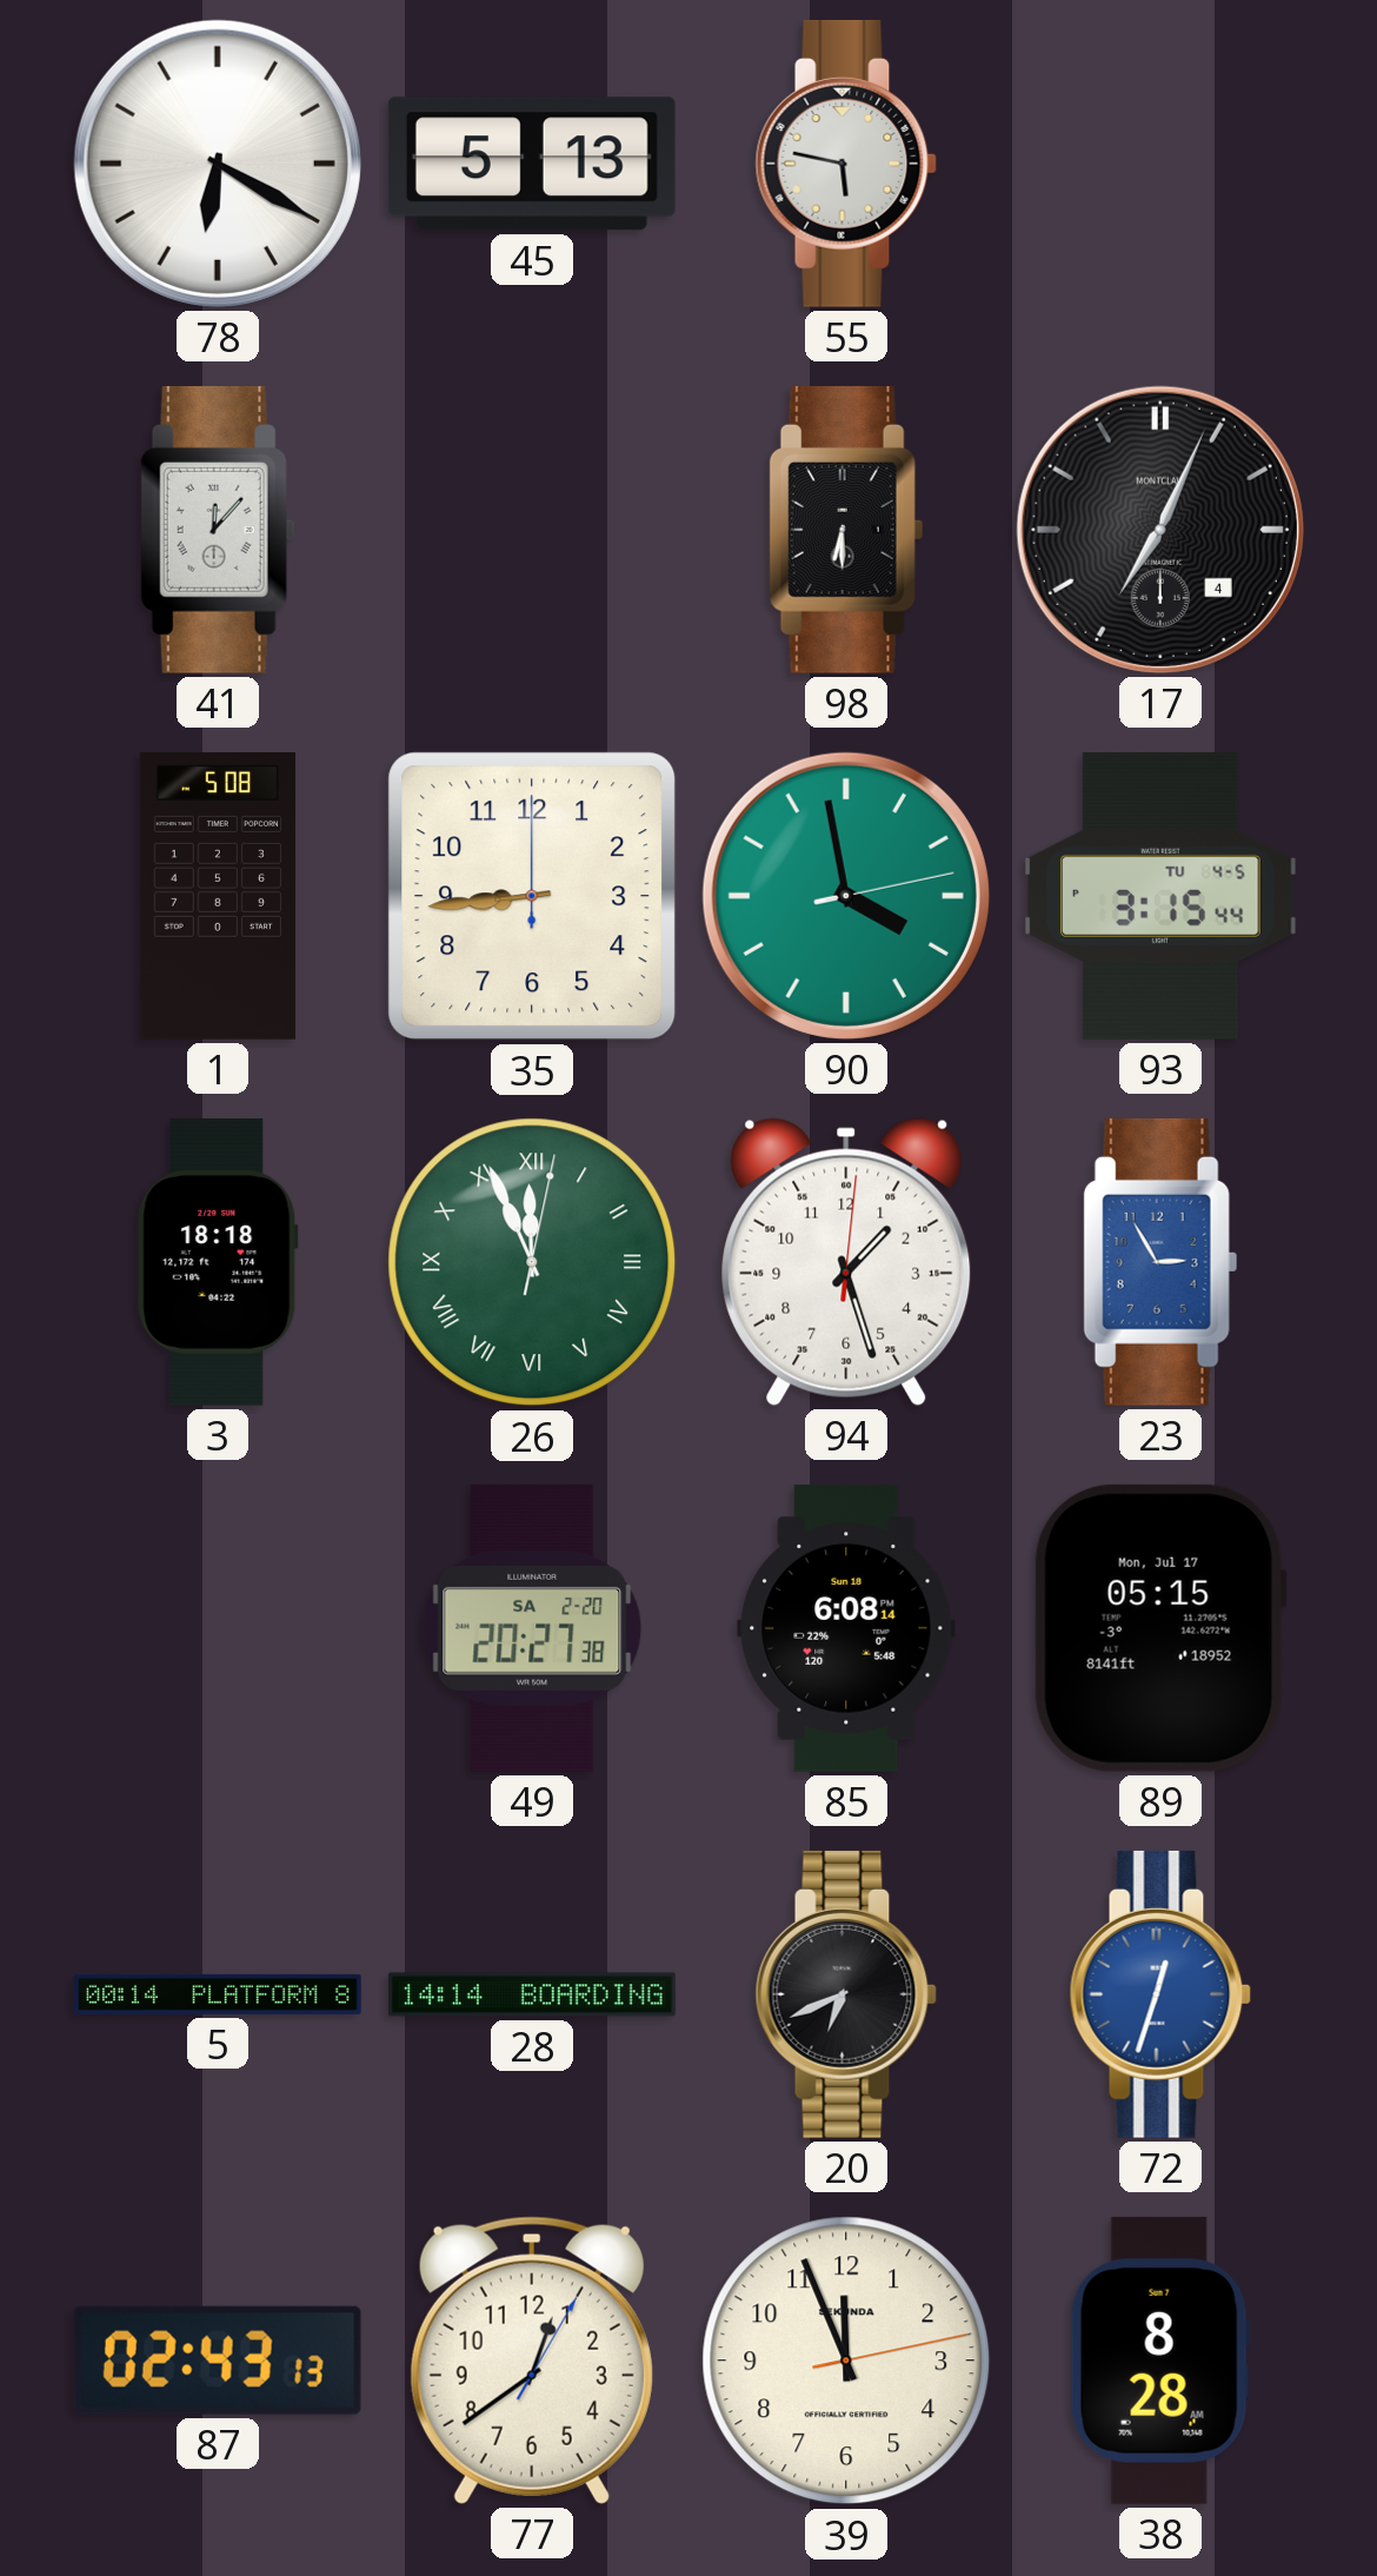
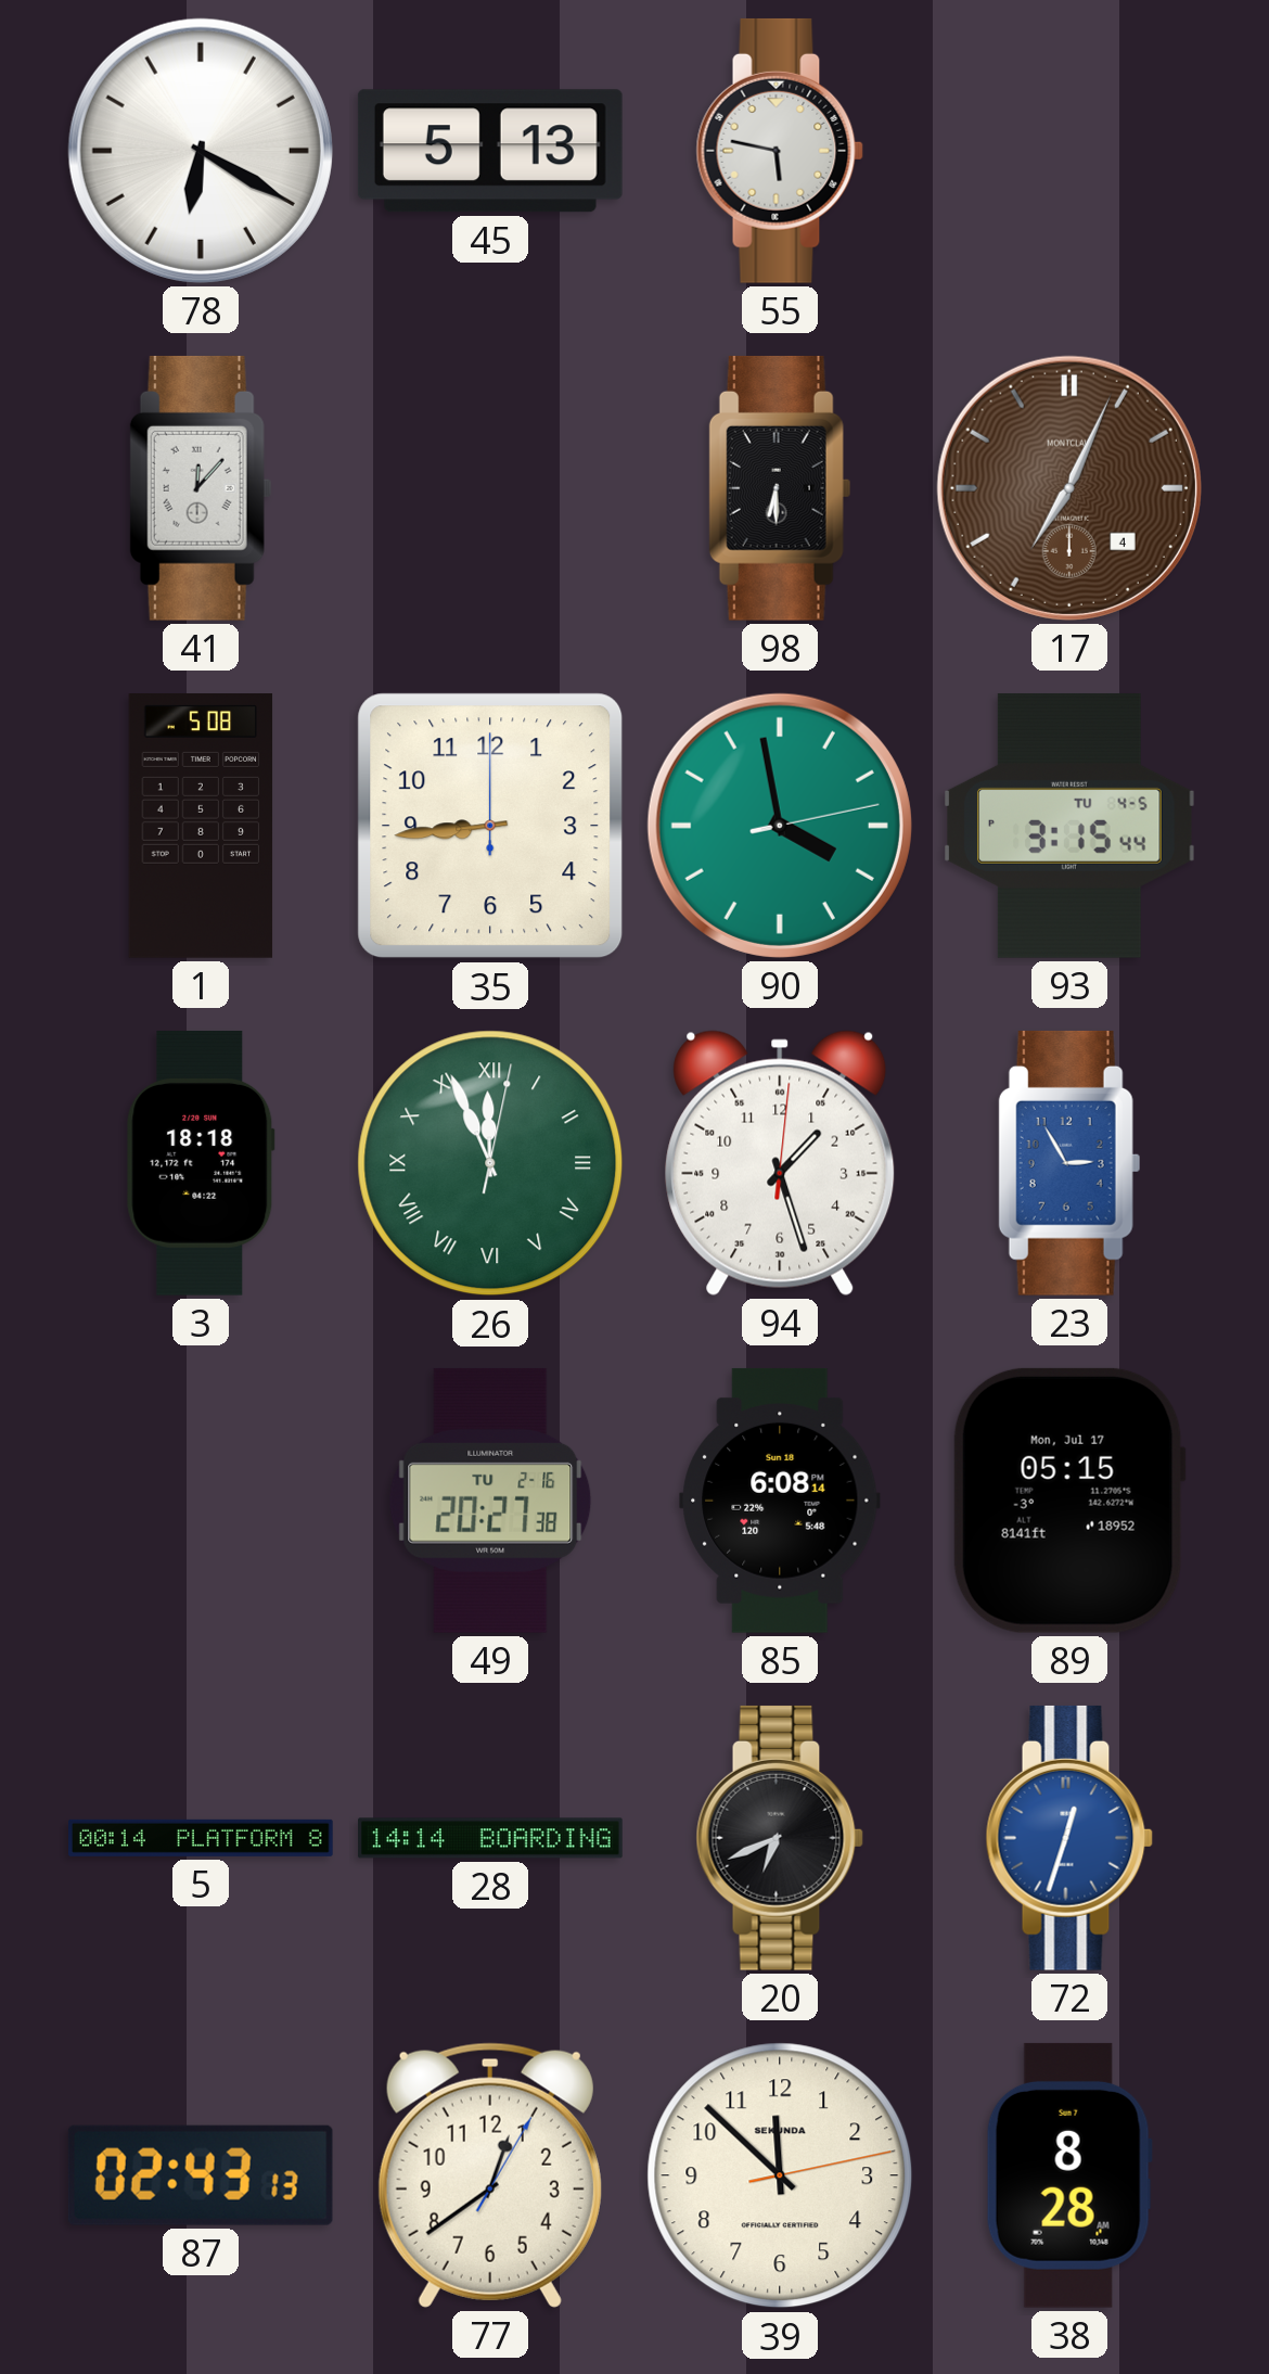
17 dial: black -> brown (1069, 488)
49 date: SA 2-20 -> TU 2-16 (490, 1501)
39: 11:56 -> 11:52 (780, 2175)
